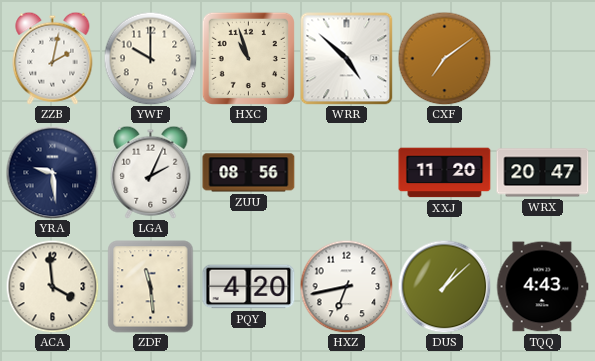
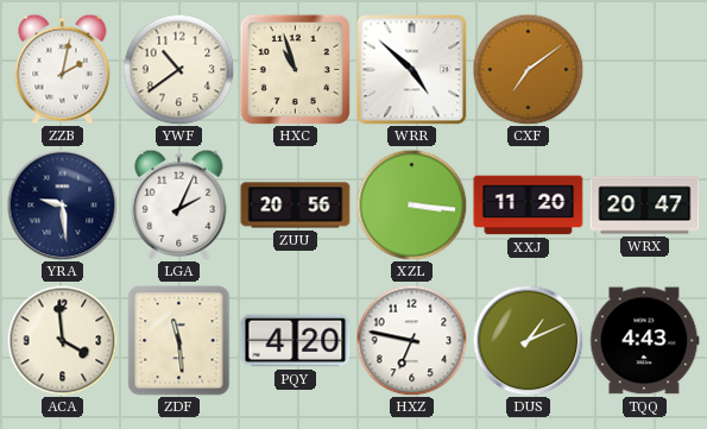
YWF: 10:00 -> 10:39 (178, 69)
ZUU: 08:56 -> 20:56 (296, 206)
XZL: none -> 3:16 (411, 204)
HXZ: 6:43 -> 6:47 (411, 340)
DUS: 1:08 -> 1:11 (528, 340)
